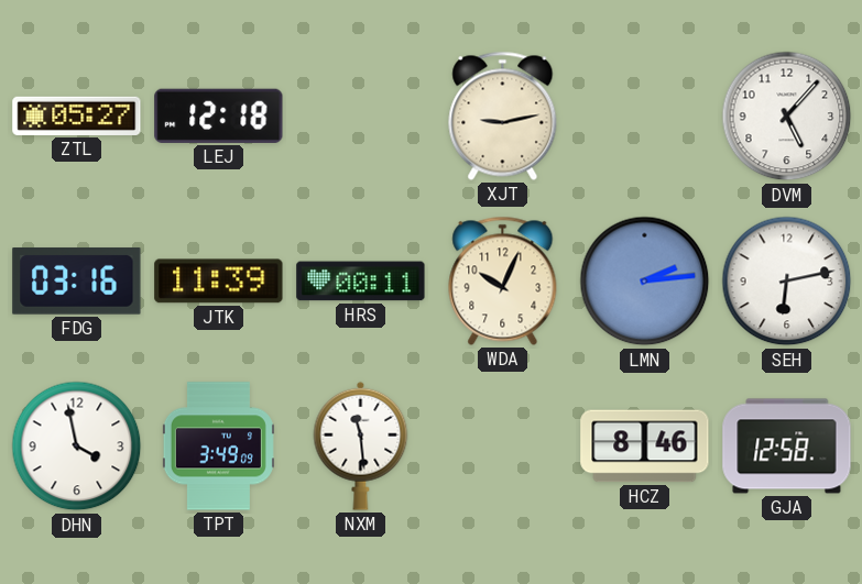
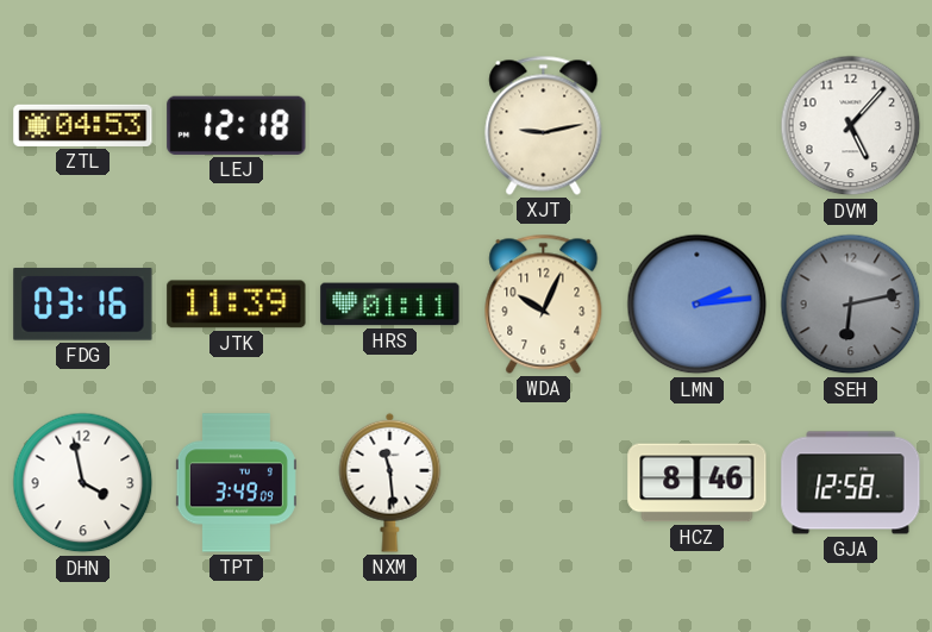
ZTL: 05:27 -> 04:53 (83, 125)
HRS: 00:11 -> 01:11 (390, 305)
SEH dial: white -> grey (851, 305)
